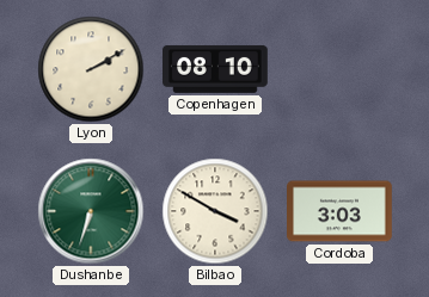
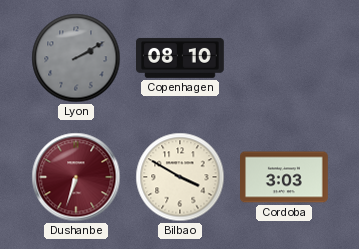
Lyon dial: cream -> grey (76, 58)
Dushanbe dial: green -> burgundy (76, 177)
